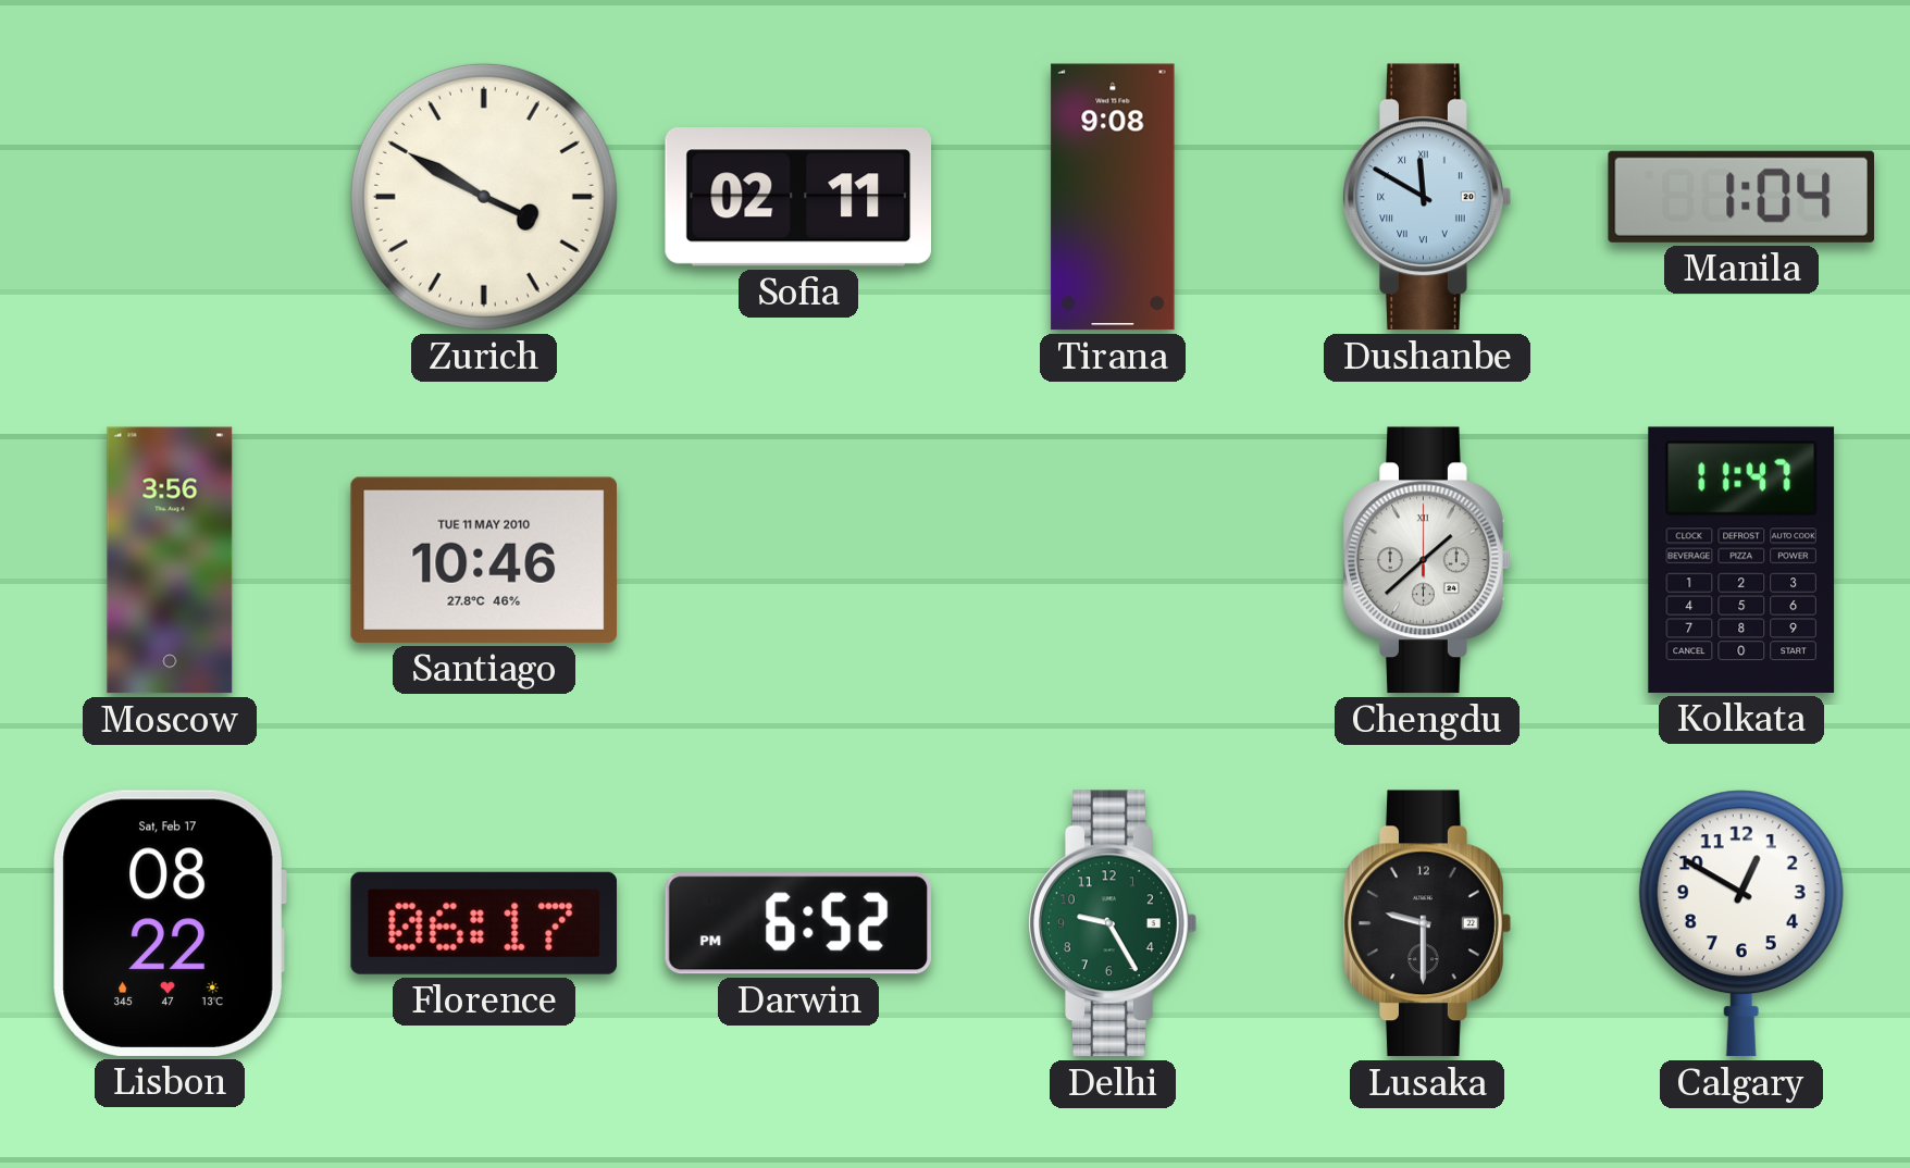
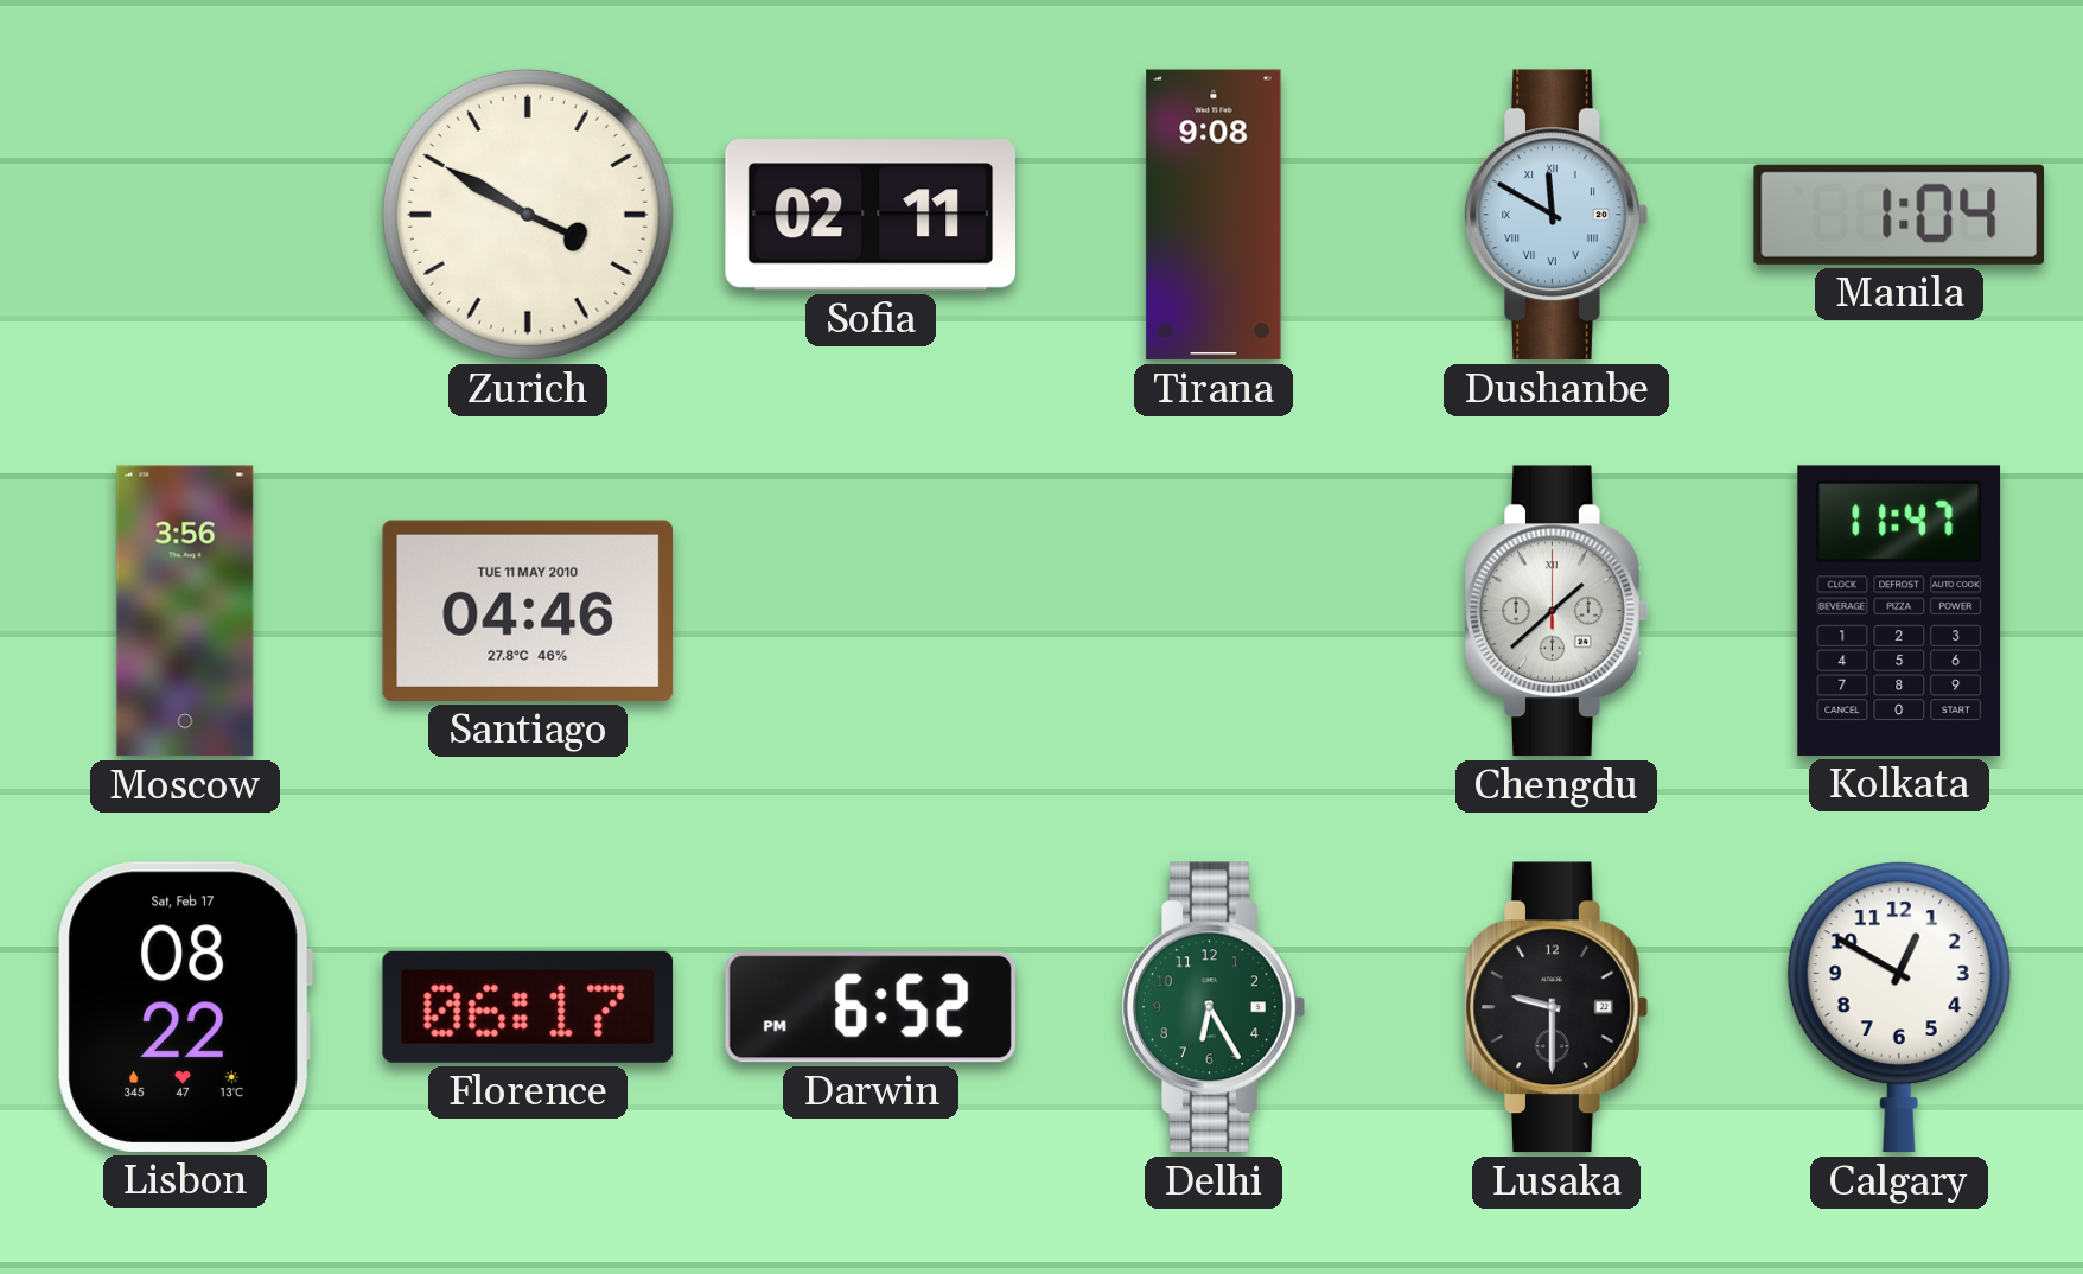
Santiago: 10:46 -> 04:46 (527, 611)
Delhi: 9:25 -> 6:25 (1214, 1007)
